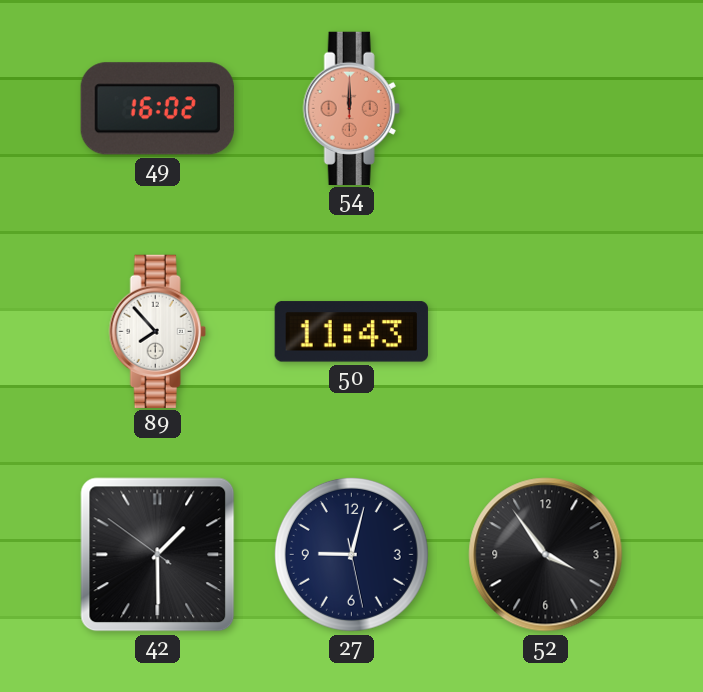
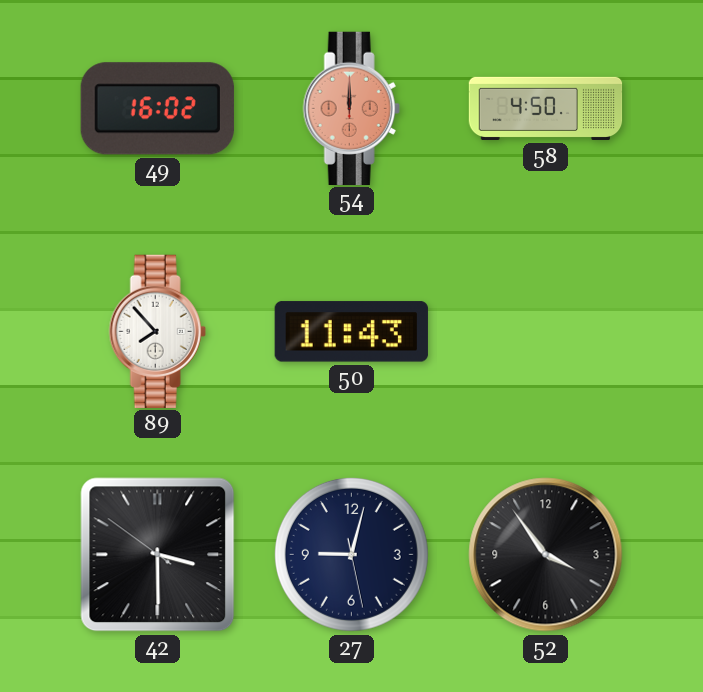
58: none -> 4:50 (546, 108)
42: 1:29 -> 3:29 (158, 555)
